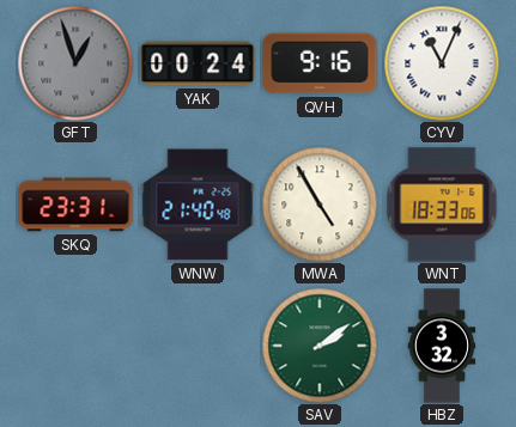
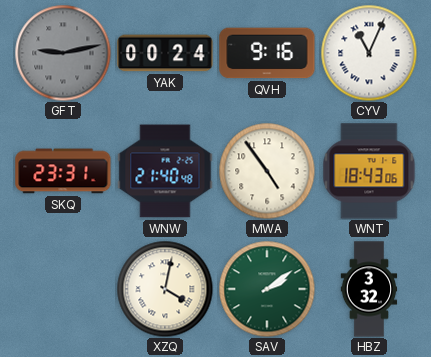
GFT: 12:57 -> 9:13 (63, 53)
MWA: 4:55 -> 4:54 (267, 171)
WNT: 18:33 -> 18:43 (369, 171)
XZQ: none -> 4:02 (165, 289)
